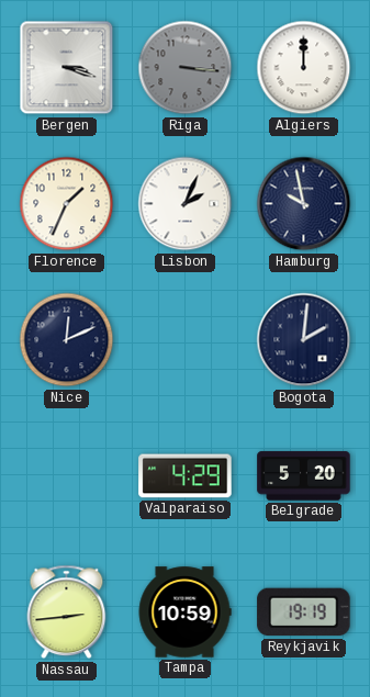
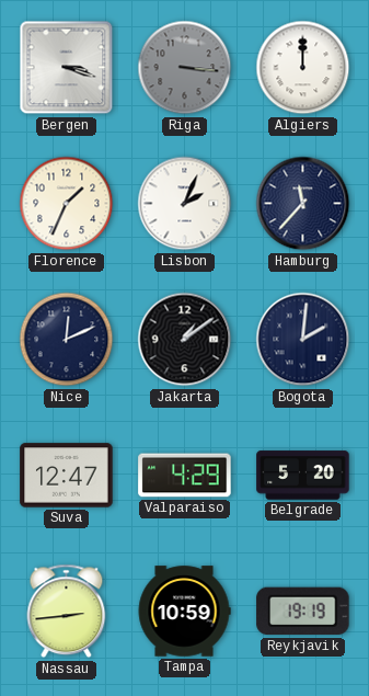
Hamburg: 9:58 -> 11:37 (303, 204)
Jakarta: none -> 1:09 (185, 340)
Suva: none -> 12:47 (67, 476)
